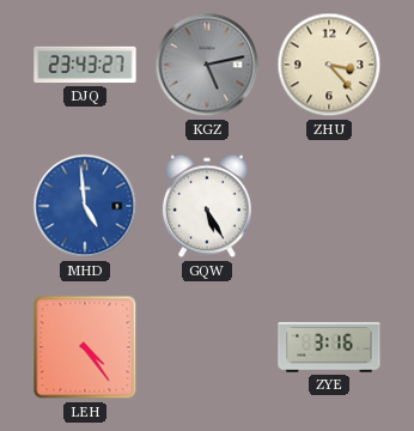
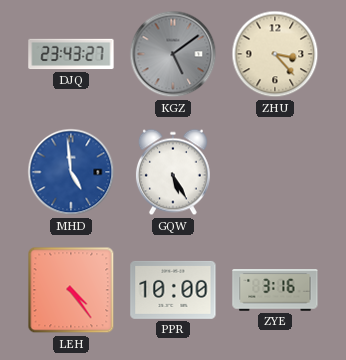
KGZ: 5:13 -> 5:09 (173, 54)
PPR: none -> 10:00 (173, 290)
